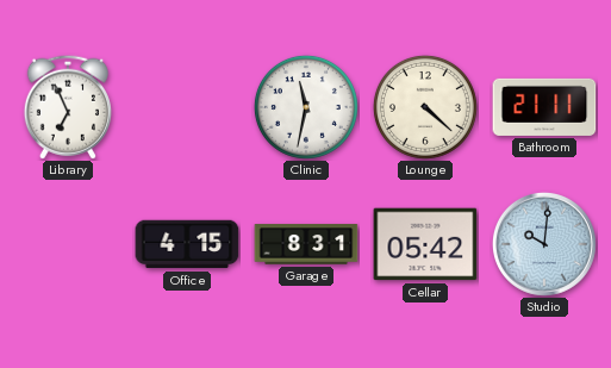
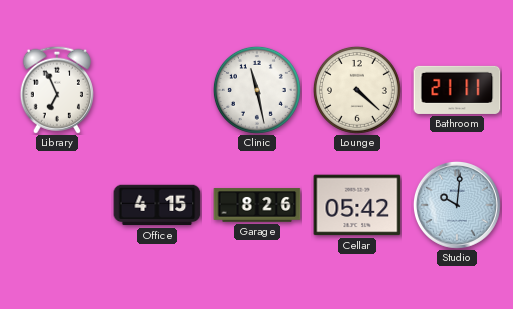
Clinic: 11:32 -> 11:28 (257, 90)
Garage: 8:31 -> 8:26 (257, 205)
